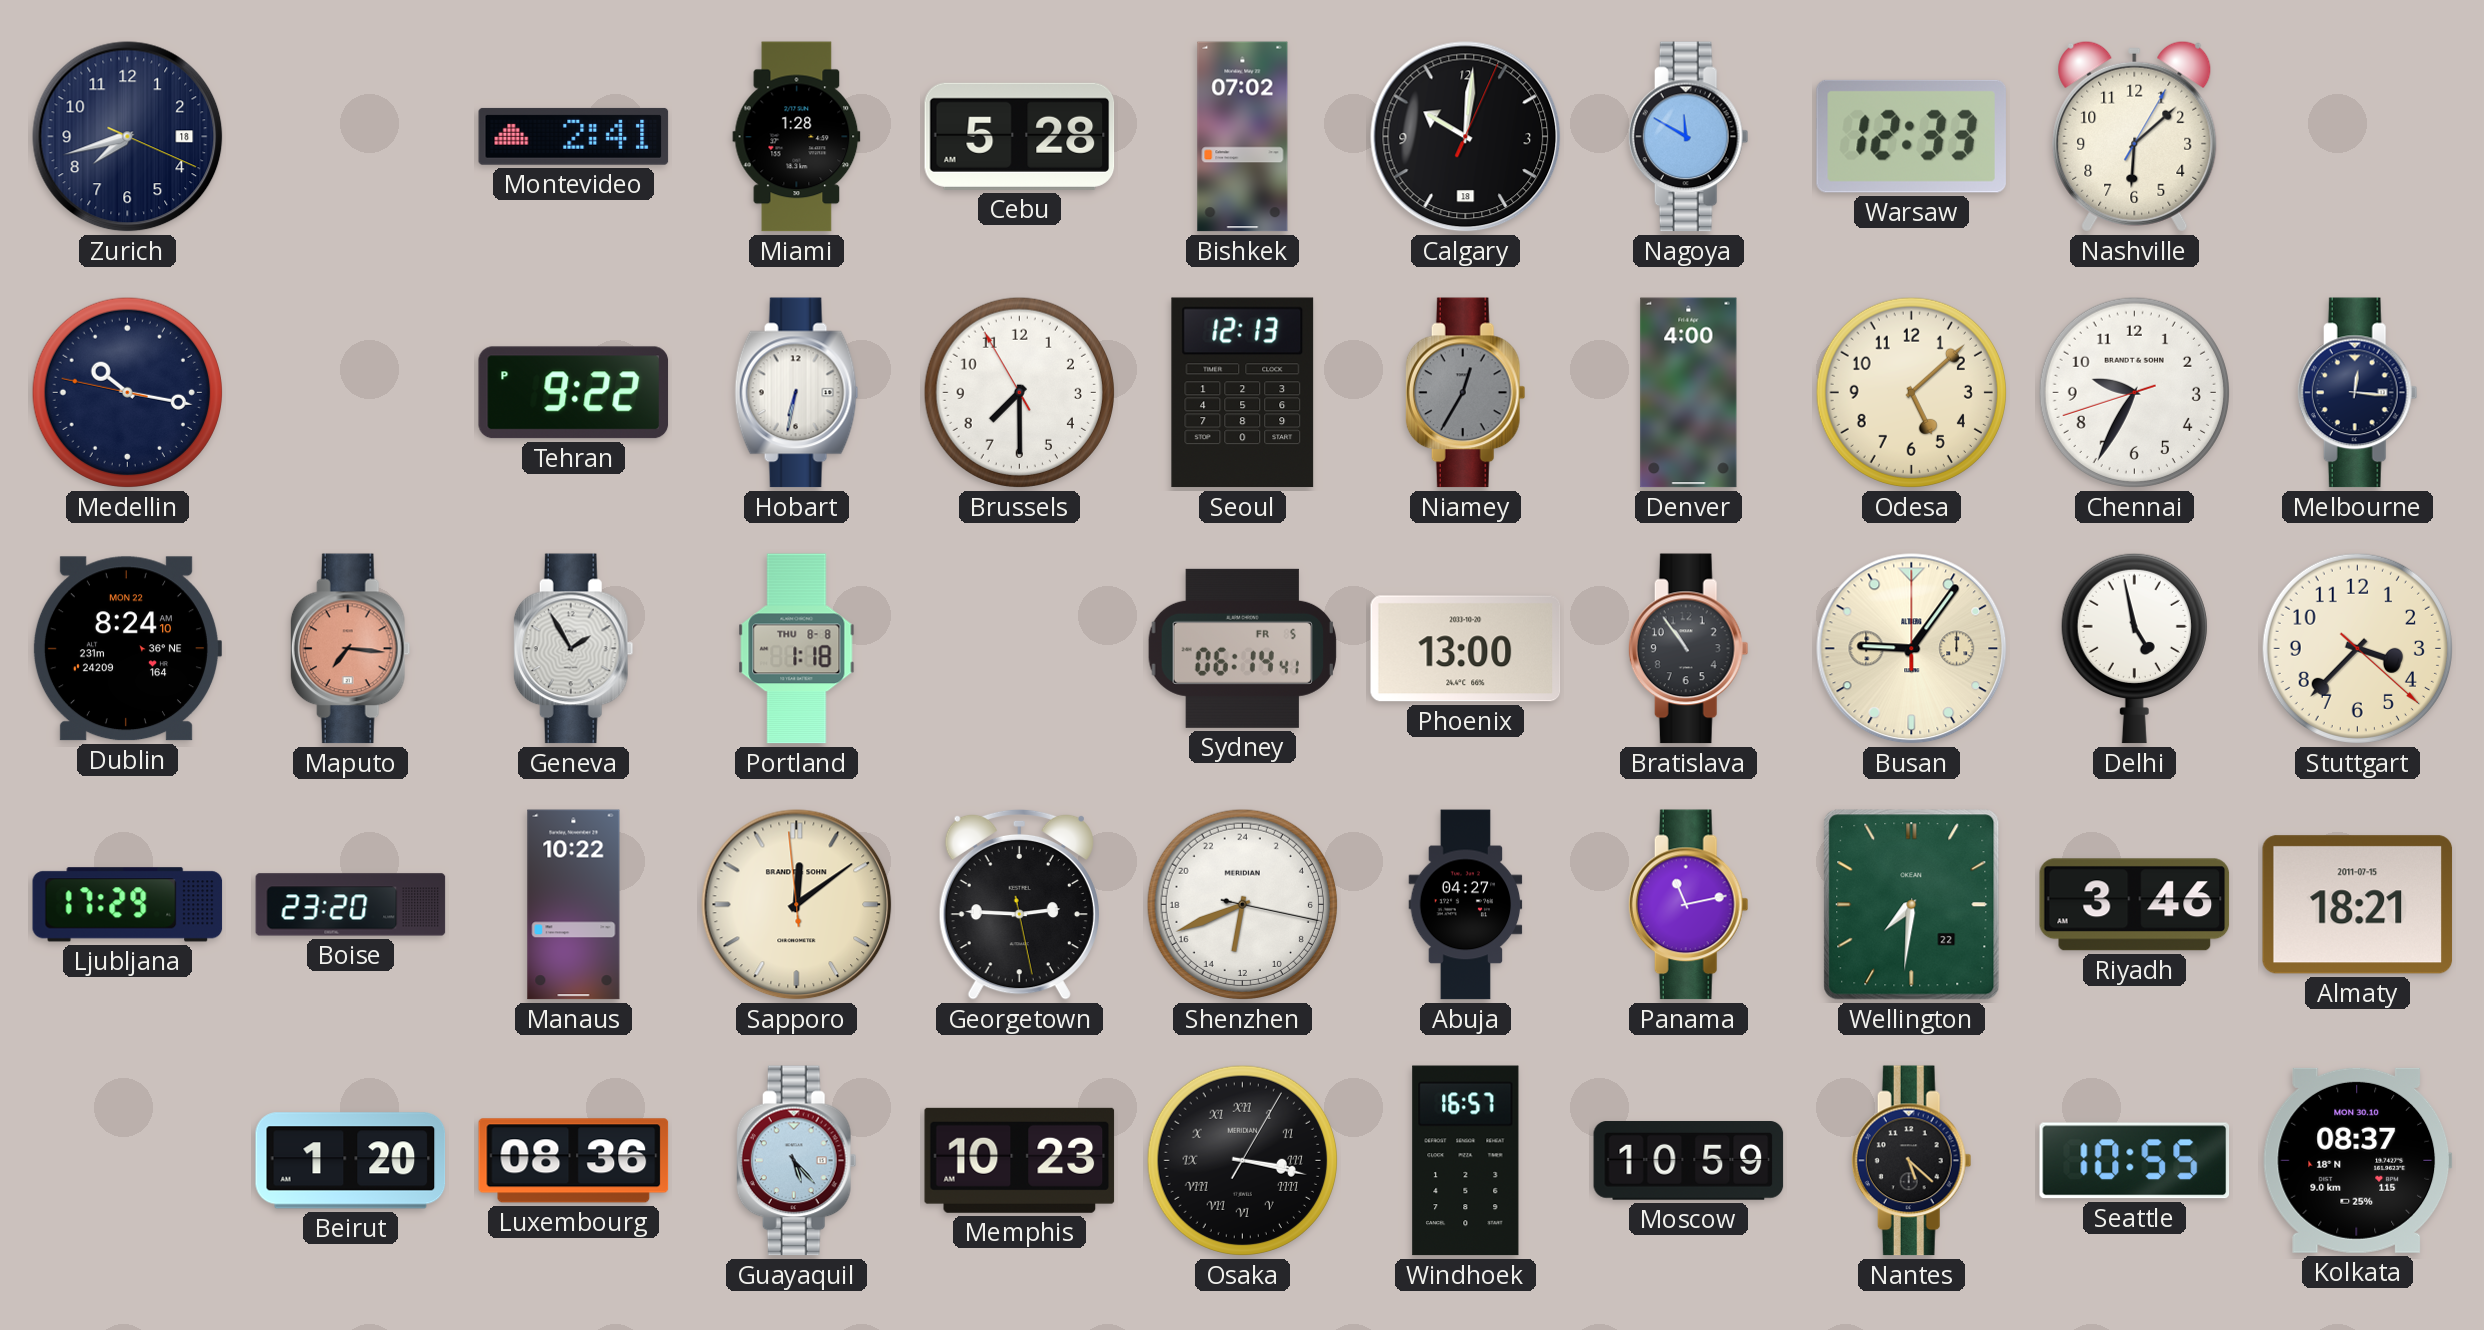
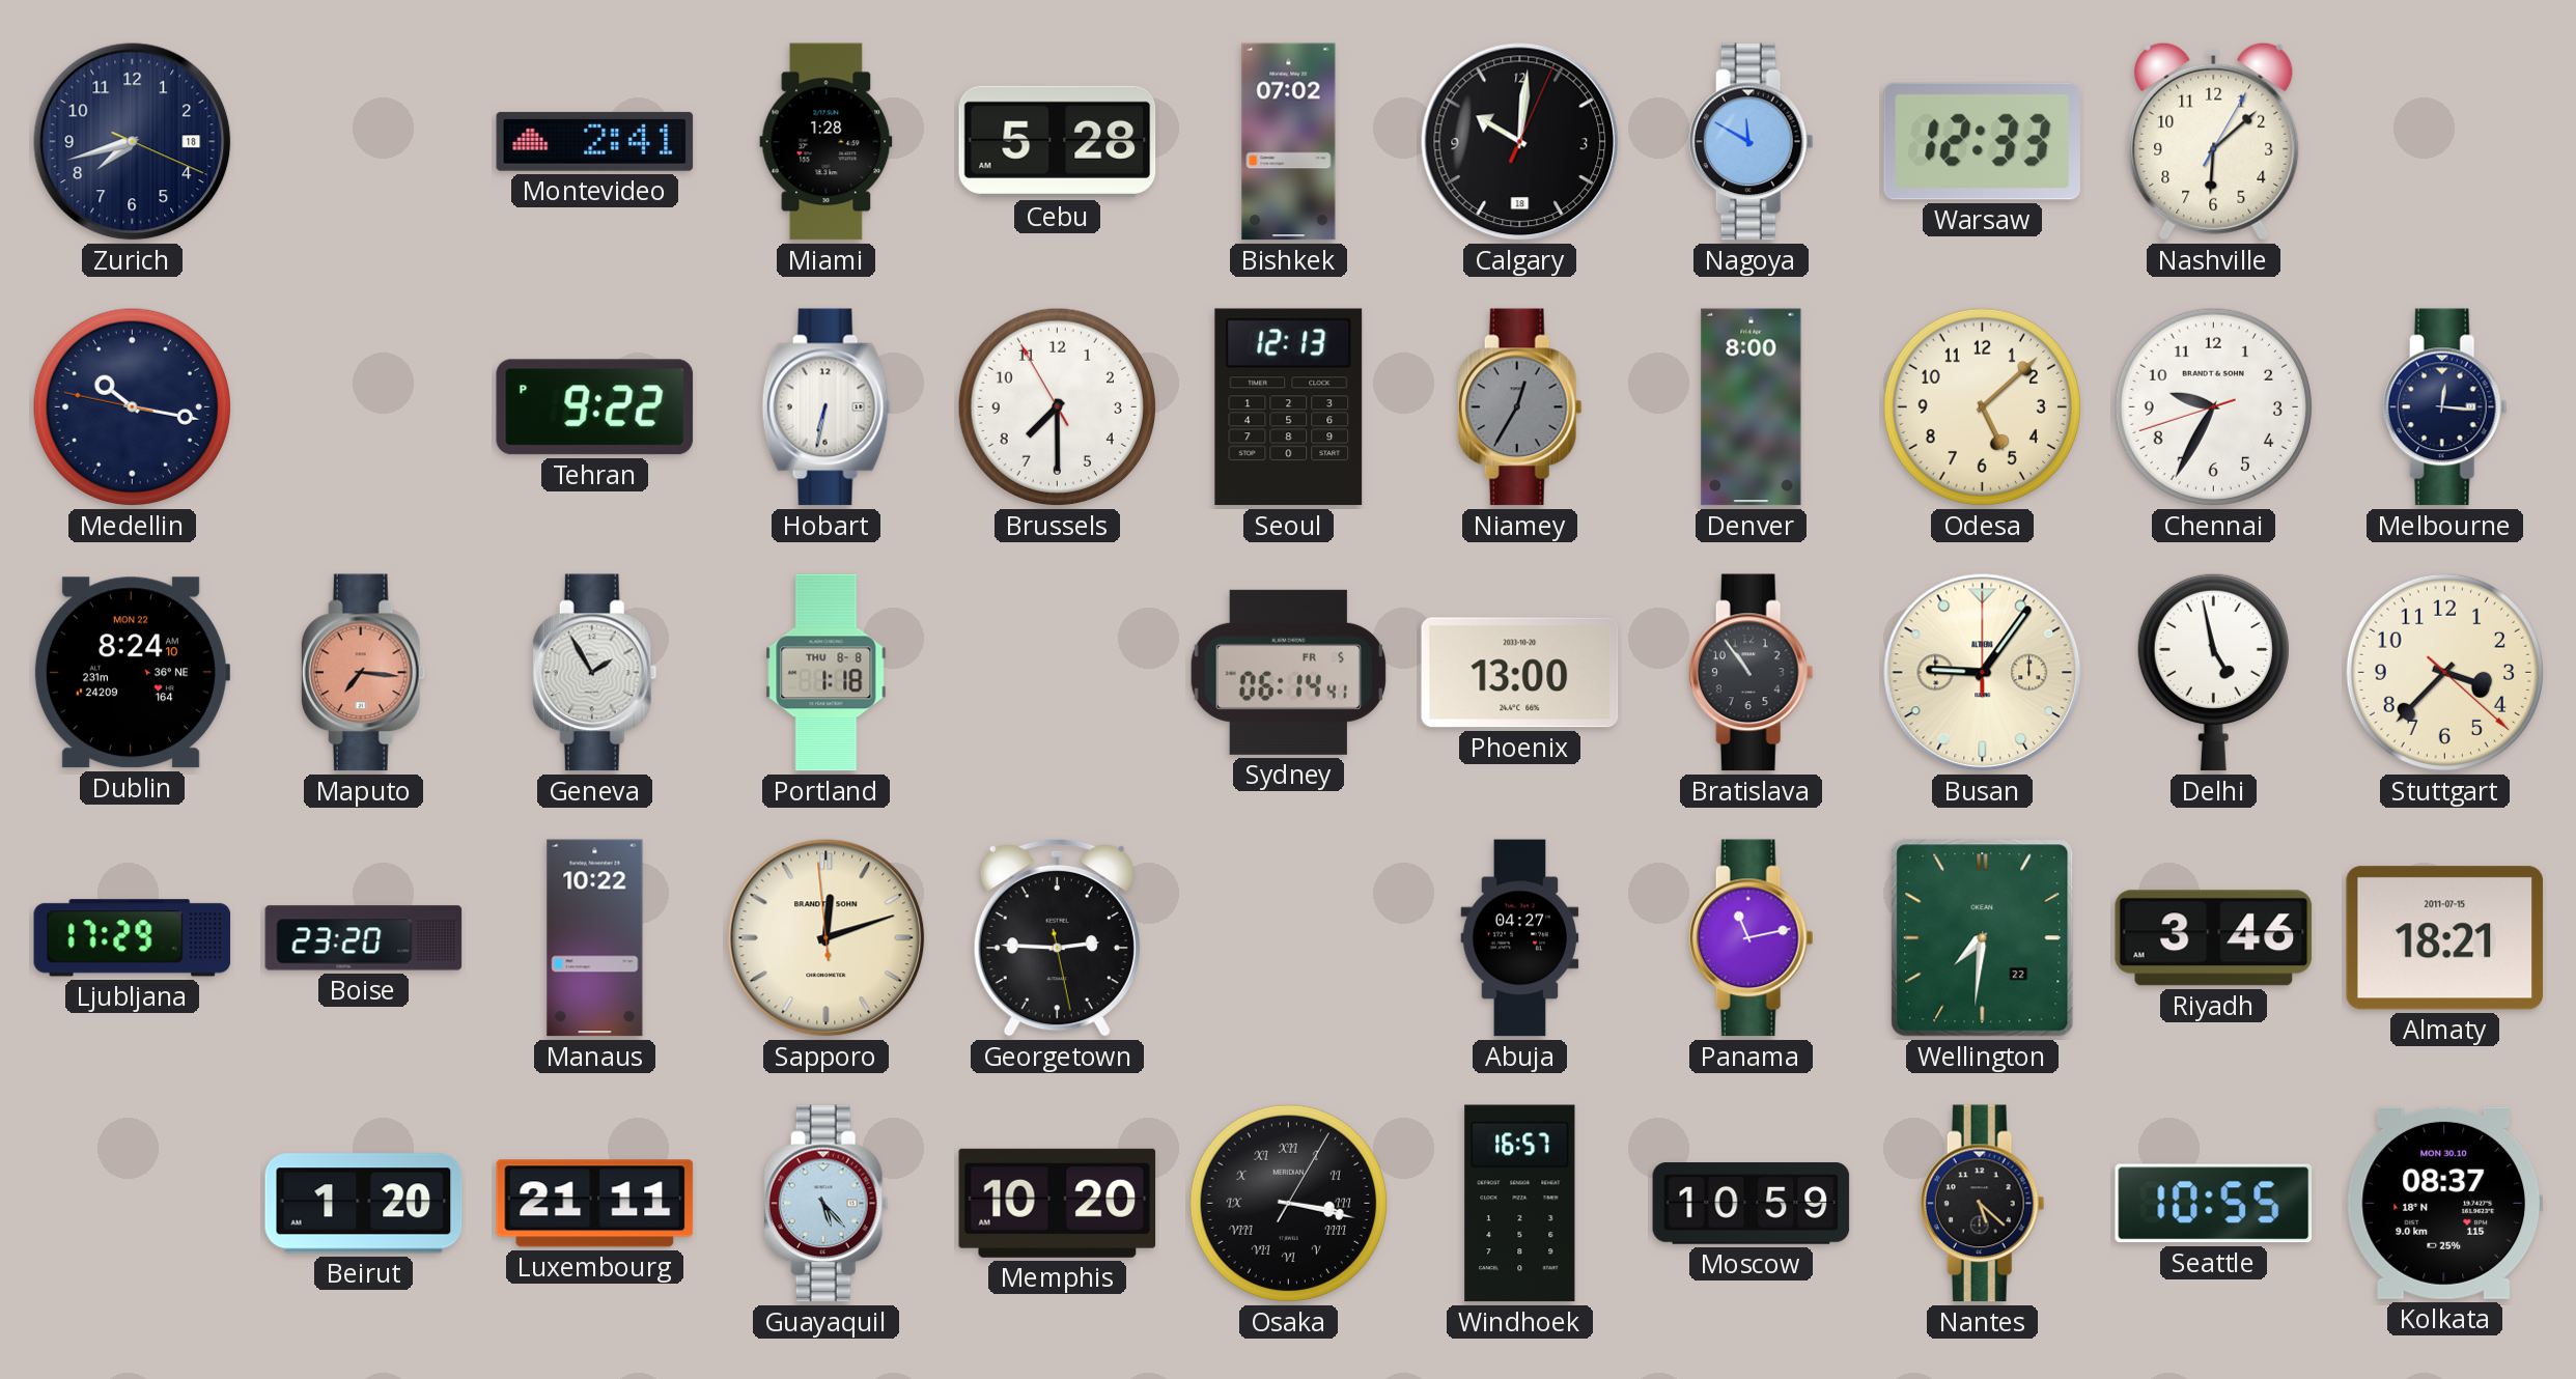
Denver: 4:00 -> 8:00 (1752, 407)
Sapporo: 12:08 -> 12:11 (827, 938)
Shenzhen: 12:41 -> none (1242, 904)
Luxembourg: 08:36 -> 21:11 (595, 1204)
Memphis: 10:23 -> 10:20 (1058, 1203)
